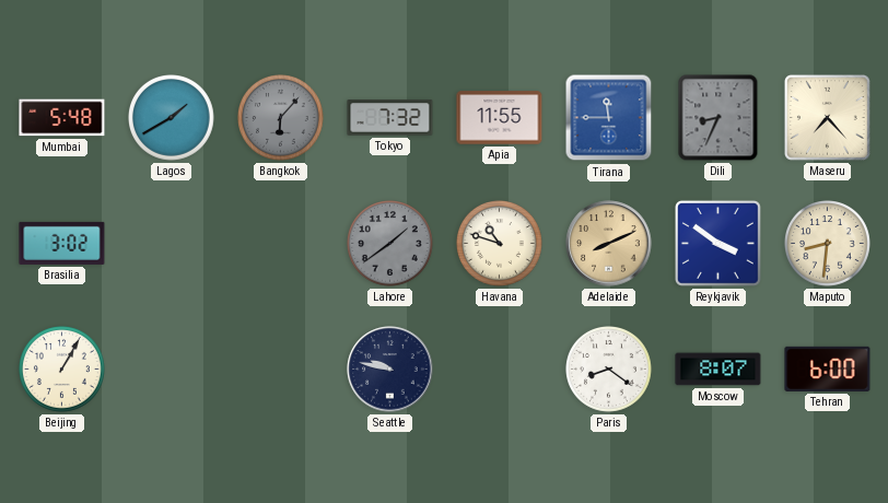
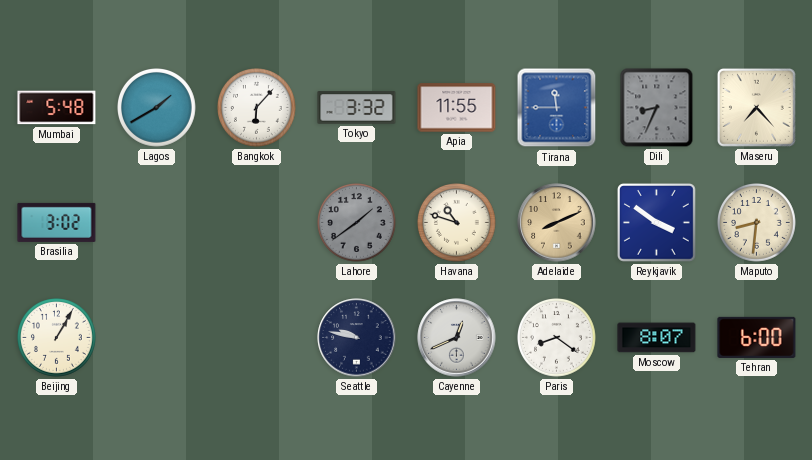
Bangkok dial: grey -> white (257, 108)
Tokyo: 7:32 -> 3:32 (357, 108)
Cayenne: none -> 12:41 (457, 338)
